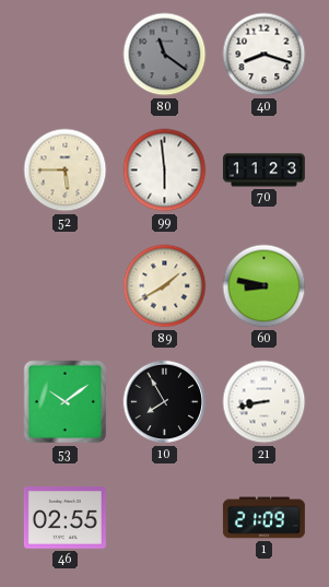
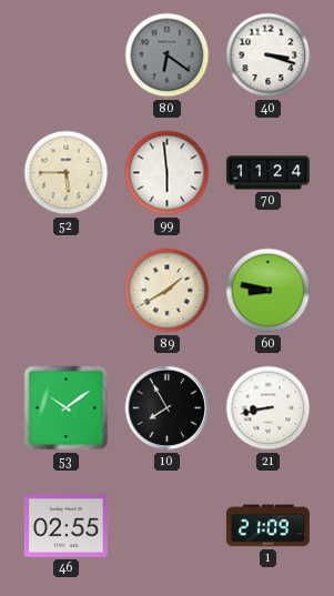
80: 11:21 -> 6:21 (168, 55)
40: 8:18 -> 3:18 (269, 55)
70: 11:23 -> 11:24 (267, 173)
